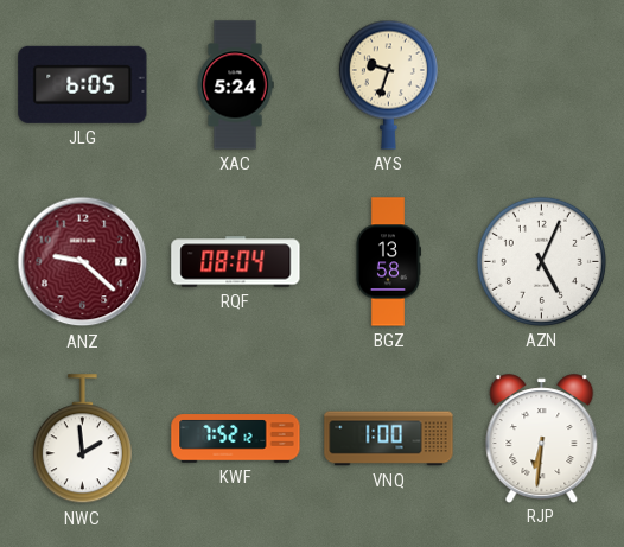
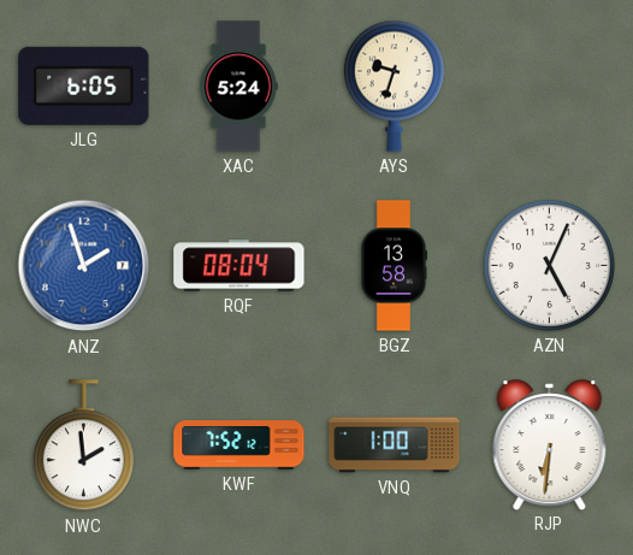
ANZ: 9:22 -> 1:57 (84, 266)
ANZ dial: burgundy -> blue (84, 266)
